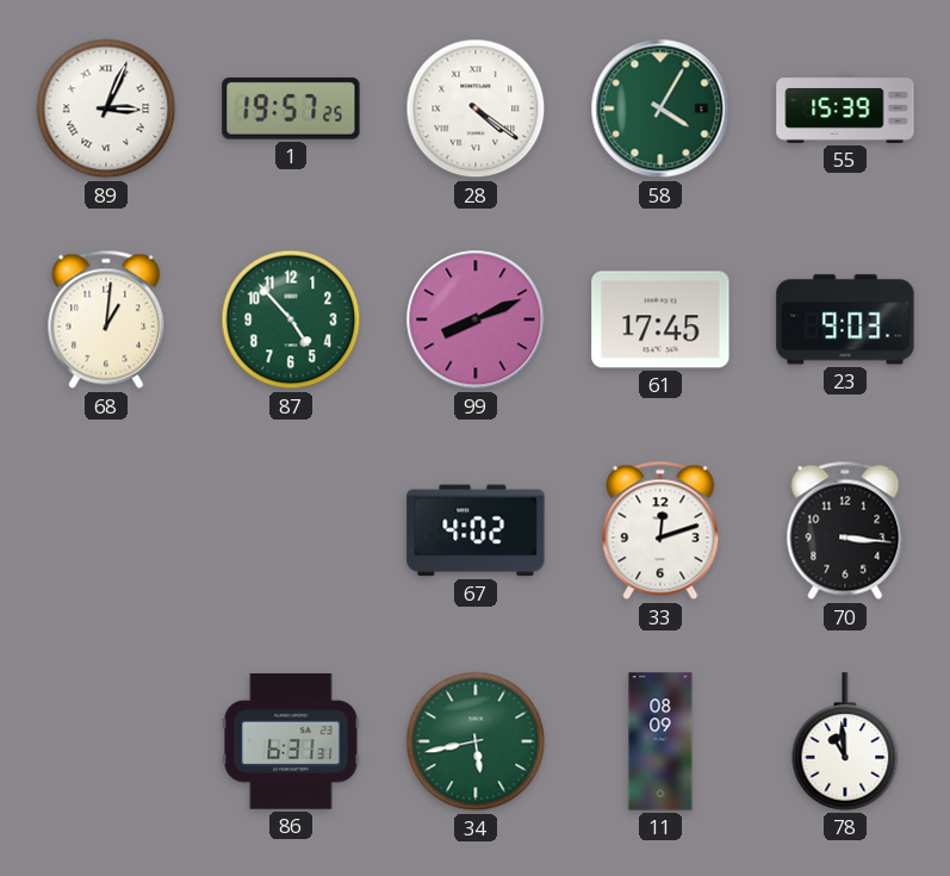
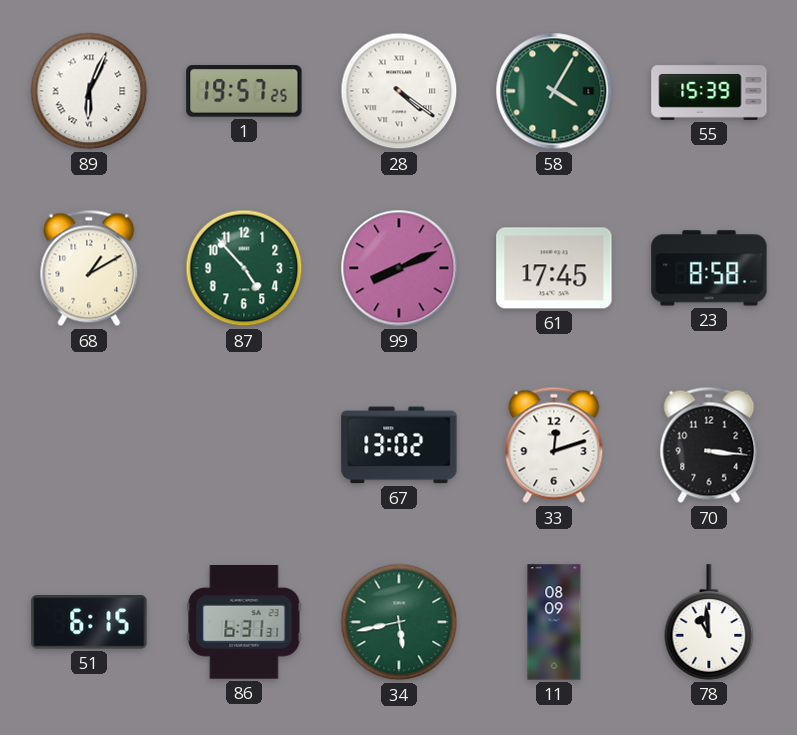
89: 3:04 -> 6:04 (89, 91)
68: 1:01 -> 1:10 (89, 268)
23: 9:03 -> 8:58 (709, 268)
67: 4:02 -> 13:02 (399, 445)
51: none -> 6:15 (89, 622)
